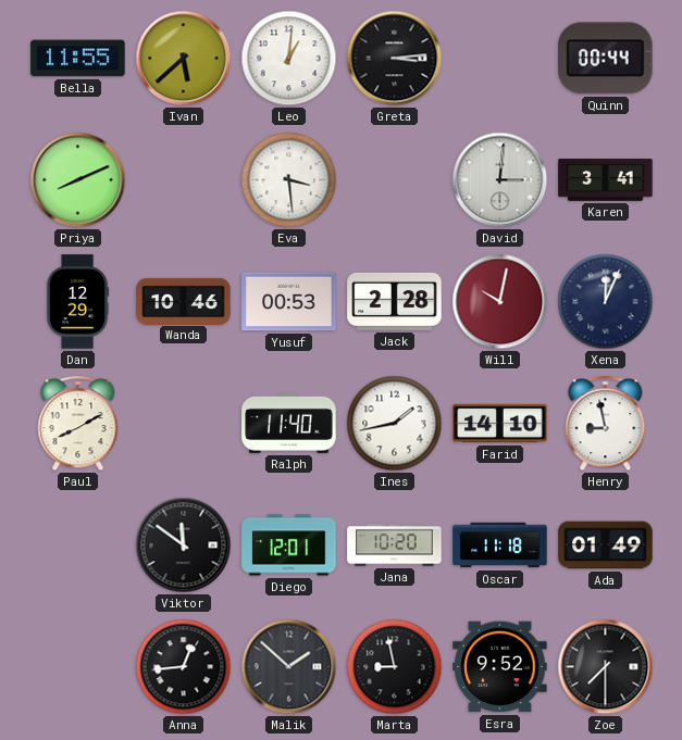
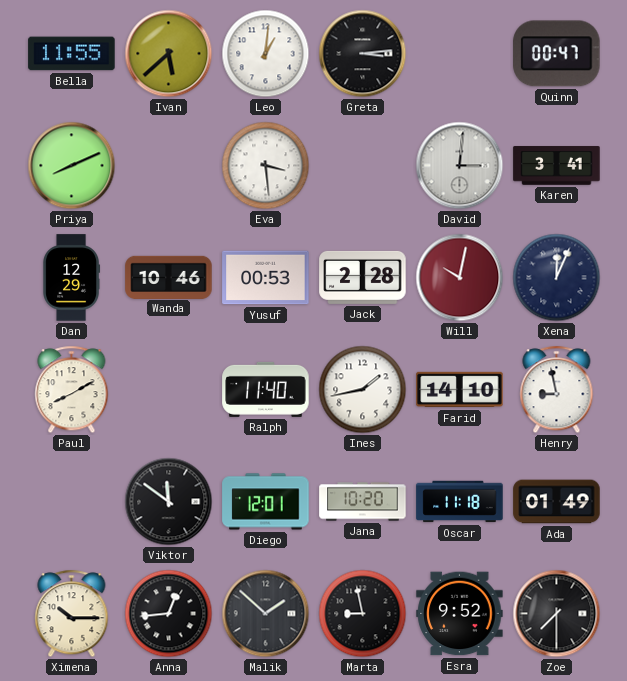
Quinn: 00:44 -> 00:47 (557, 54)
Ximena: none -> 10:15 (72, 614)
